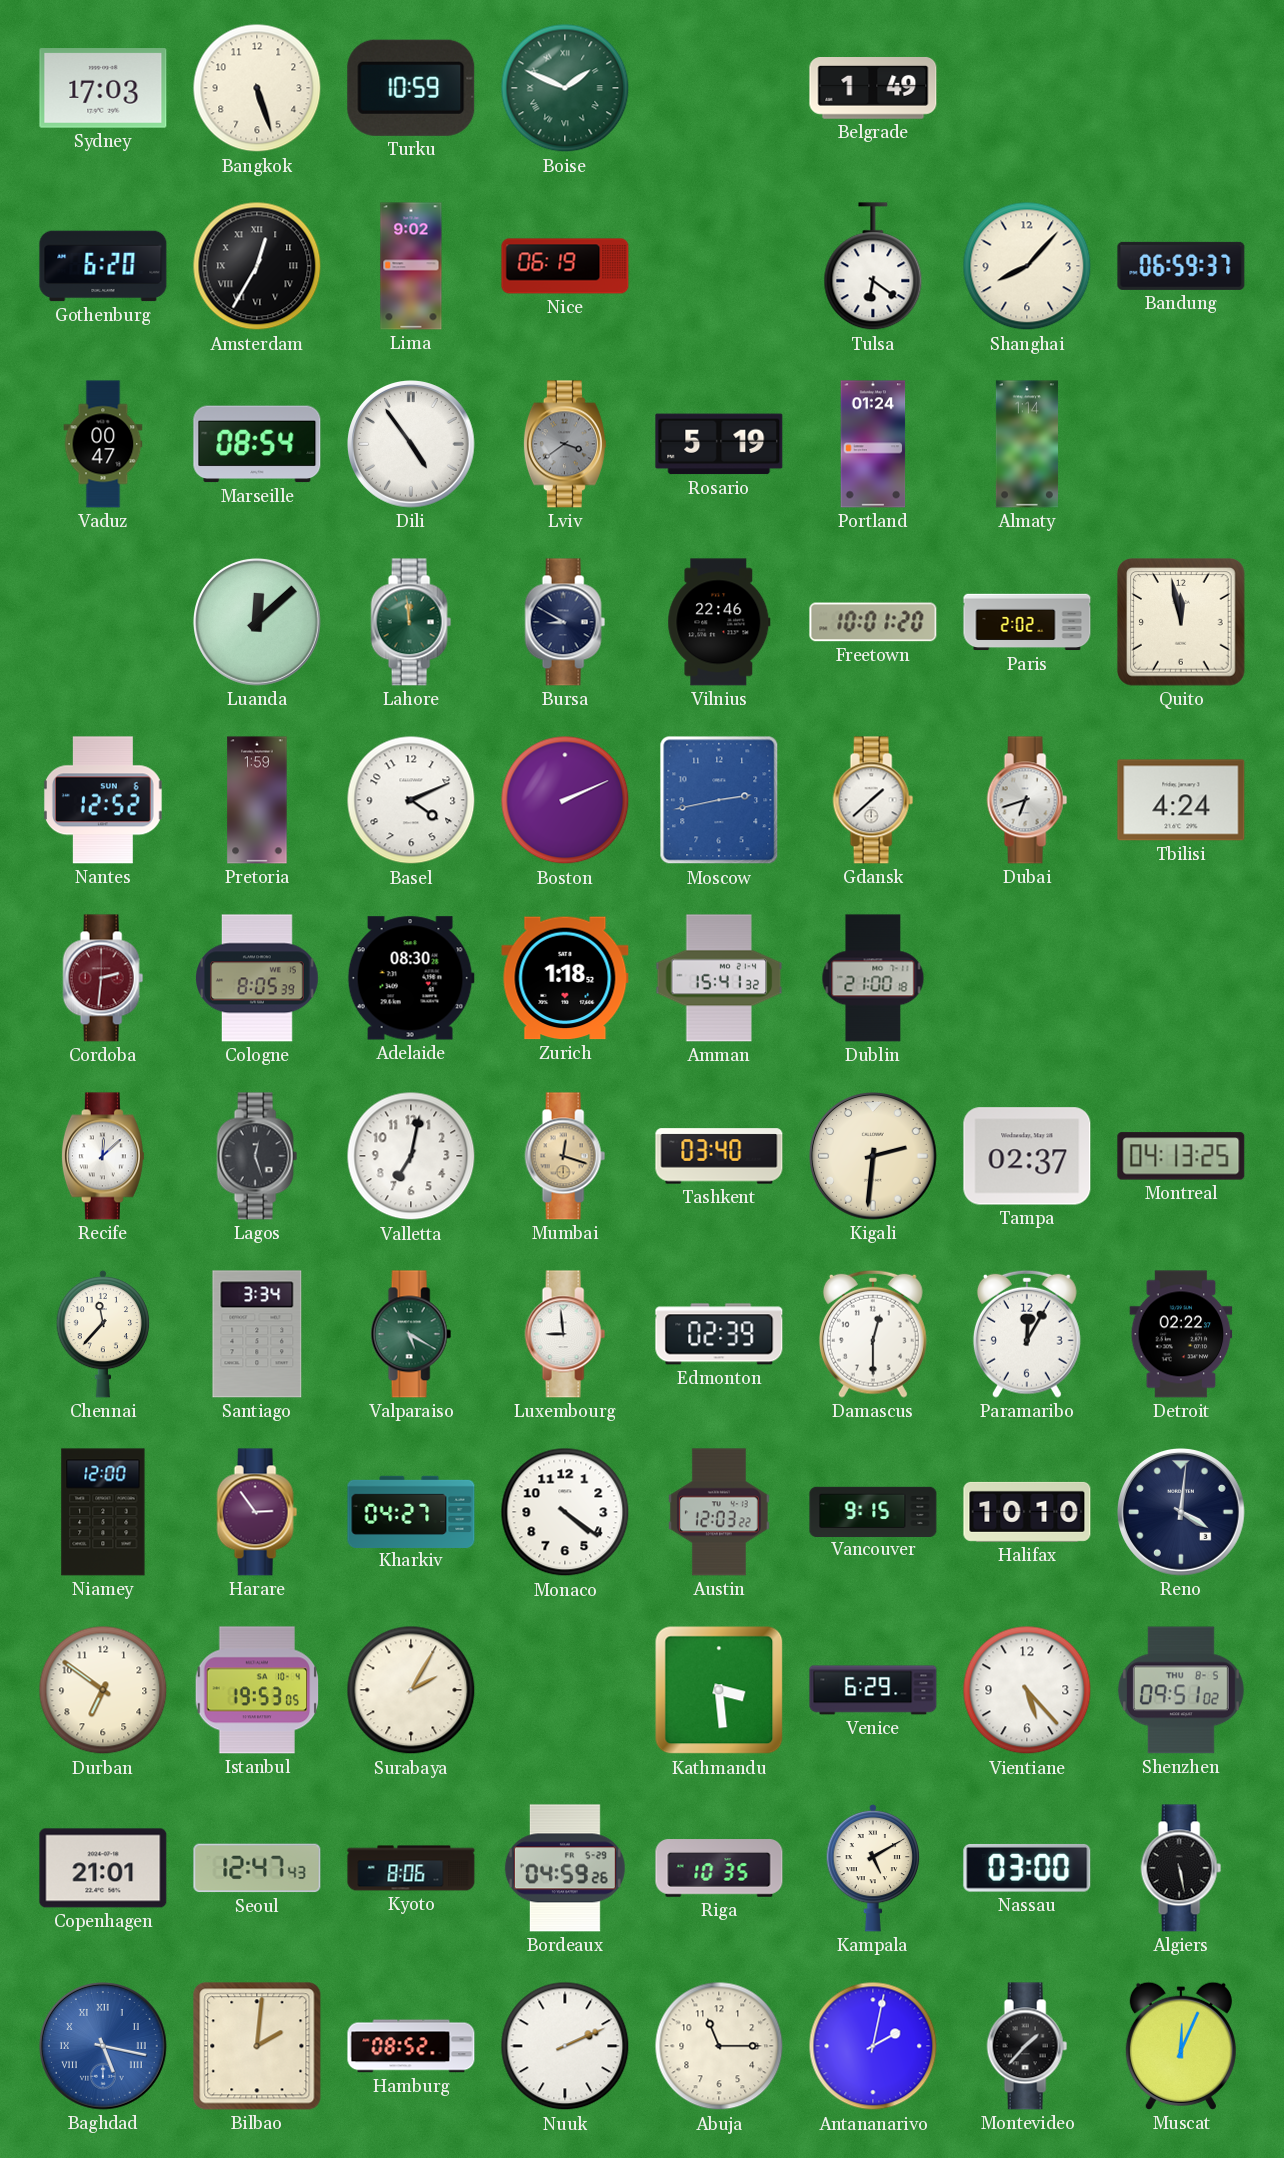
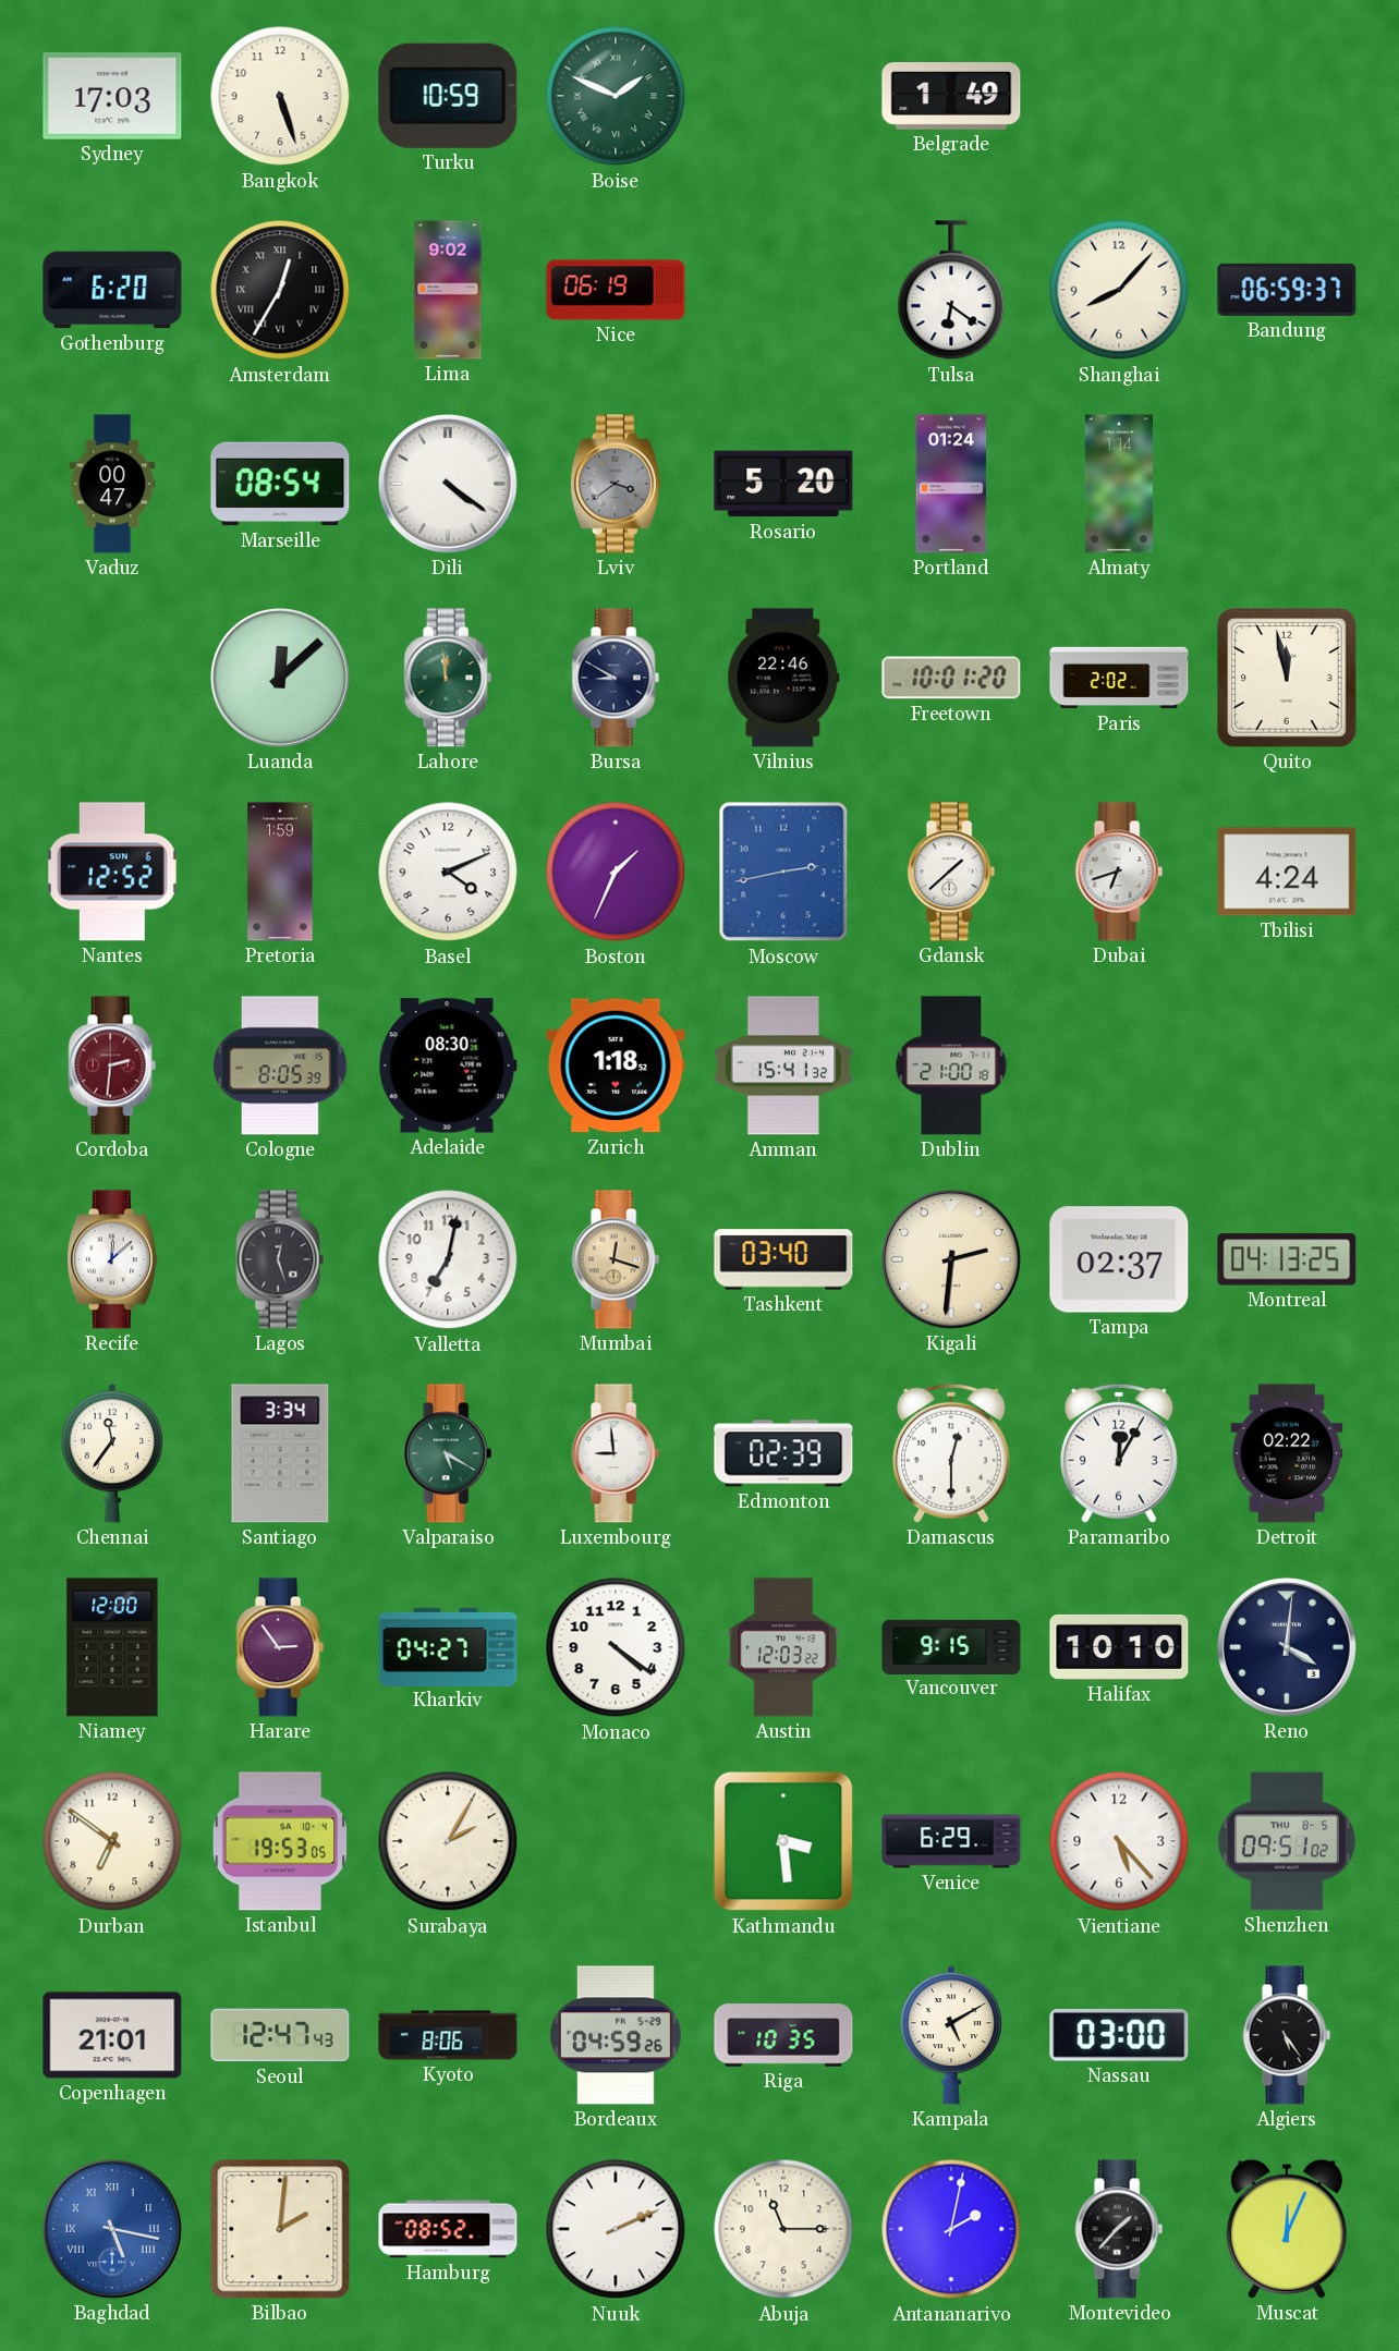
Dili: 4:54 -> 4:21 (449, 485)
Rosario: 5:19 -> 5:20 (783, 484)
Boston: 2:11 -> 1:34 (616, 872)
Chennai: 11:37 -> 11:36 (112, 1453)
Algiers: 5:28 -> 5:24 (1287, 2035)
